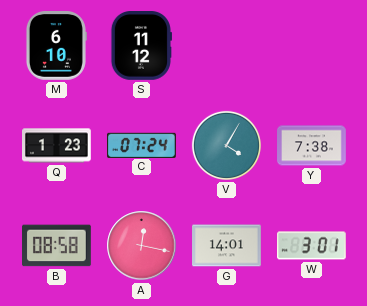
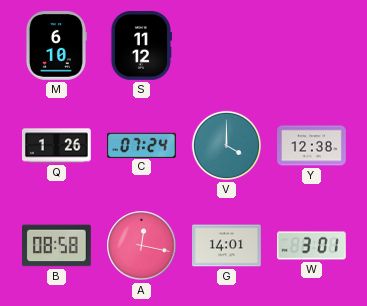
Q: 1:23 -> 1:26 (57, 146)
V: 4:05 -> 4:00 (226, 145)
Y: 7:38 -> 12:38 (312, 146)
